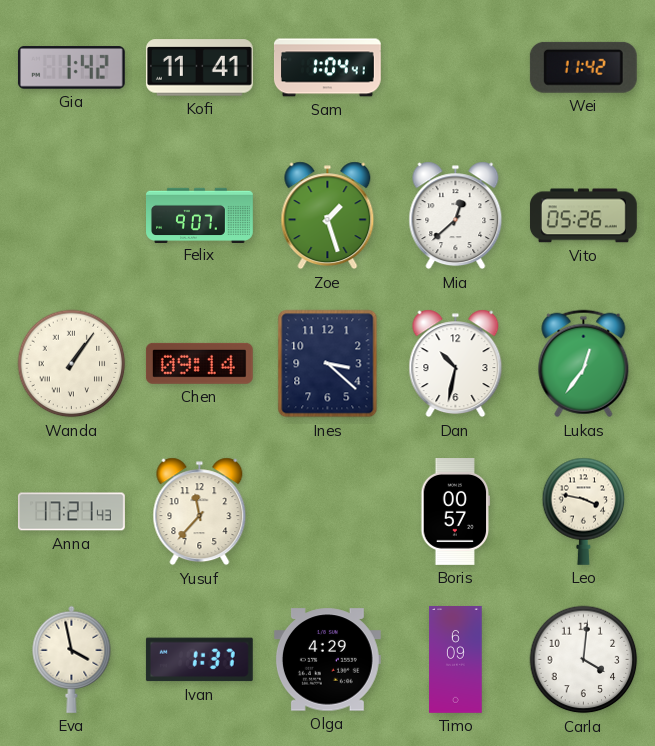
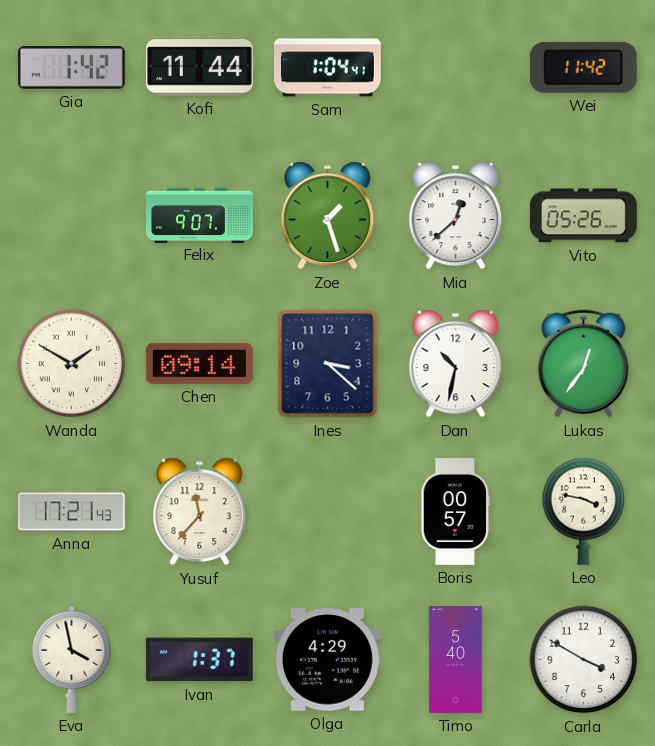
Kofi: 11:41 -> 11:44 (199, 68)
Wanda: 1:06 -> 1:50 (72, 364)
Timo: 6:09 -> 5:40 (456, 660)
Carla: 4:01 -> 3:50 (584, 660)
